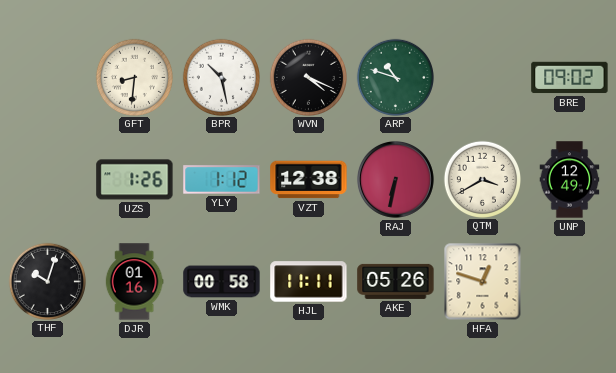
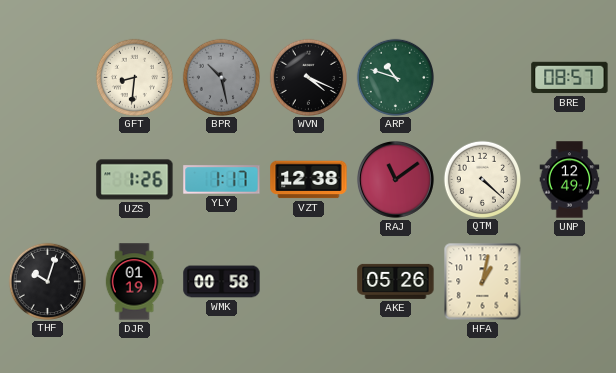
BPR dial: white -> grey (221, 77)
BRE: 09:02 -> 08:57 (570, 78)
YLY: 1:12 -> 1:17 (222, 180)
RAJ: 6:32 -> 11:09 (395, 179)
QTM: 3:40 -> 4:22 (482, 179)
DJR: 01:16 -> 01:19 (134, 282)
HJL: 11:11 -> none (309, 282)
HFA: 12:48 -> 1:02 (483, 282)
